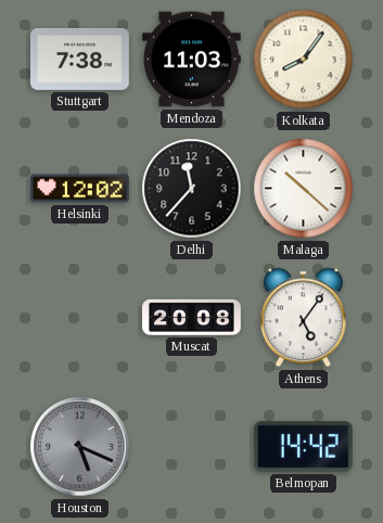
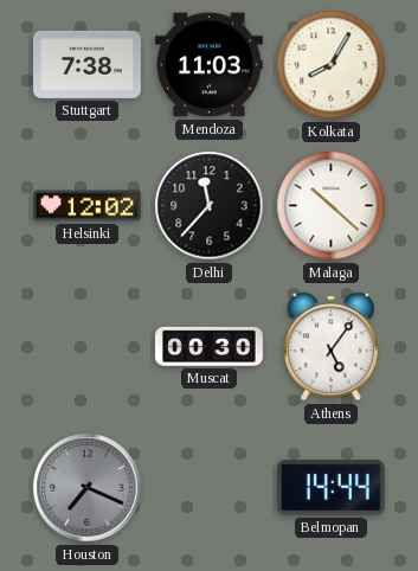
Kolkata: 8:06 -> 8:05 (332, 65)
Muscat: 20:08 -> 00:30 (210, 346)
Houston: 5:19 -> 7:19 (88, 488)
Belmopan: 14:42 -> 14:44 (330, 488)
